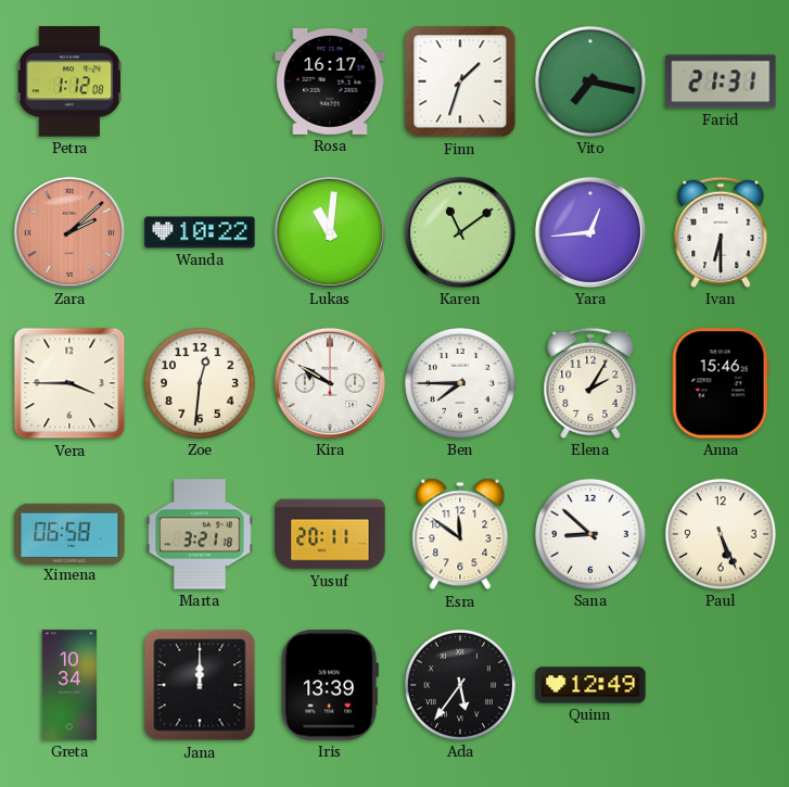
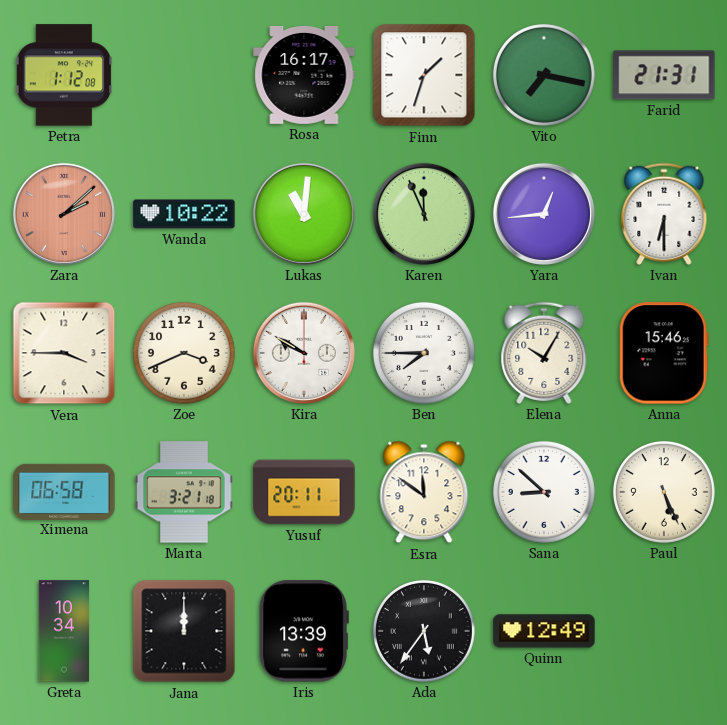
Karen: 11:09 -> 11:56 (424, 214)
Zoe: 12:31 -> 3:41 (184, 353)
Elena: 2:05 -> 10:05 (544, 353)
